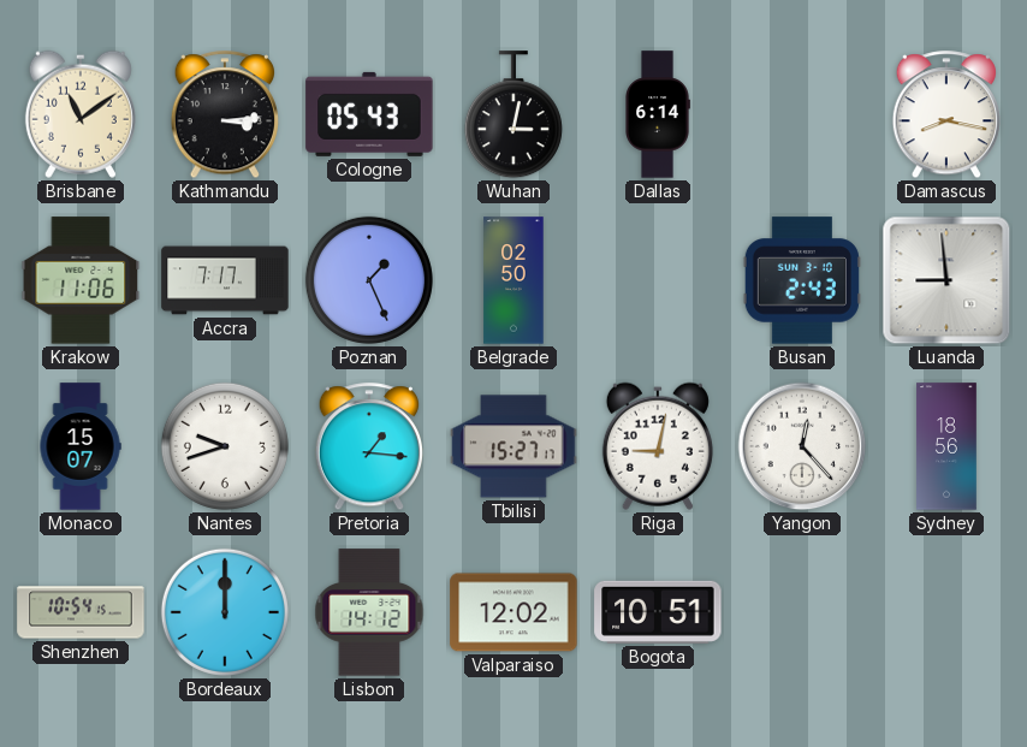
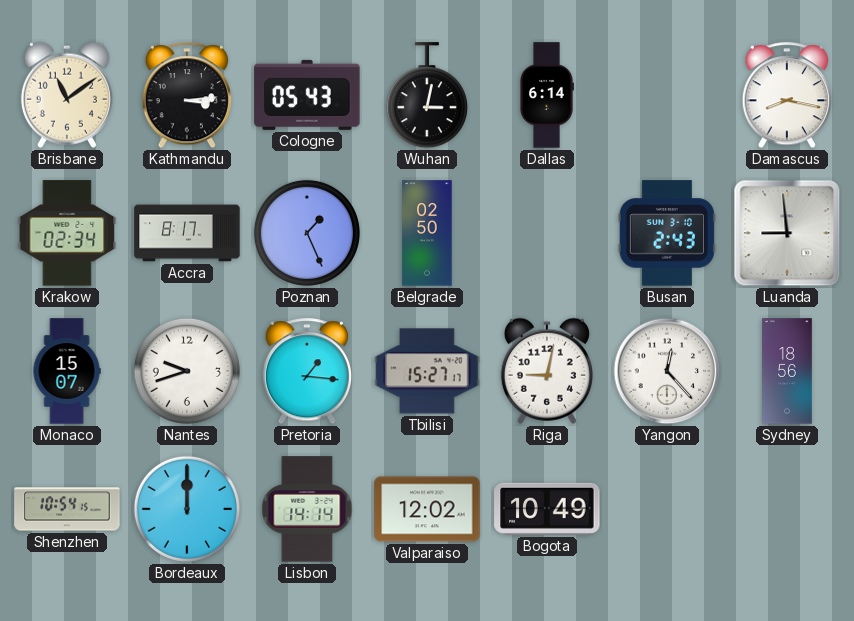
Krakow: 11:06 -> 02:34 (67, 233)
Accra: 7:17 -> 8:17 (187, 233)
Lisbon: 14:12 -> 14:14 (307, 509)
Bogota: 10:51 -> 10:49 (547, 509)
